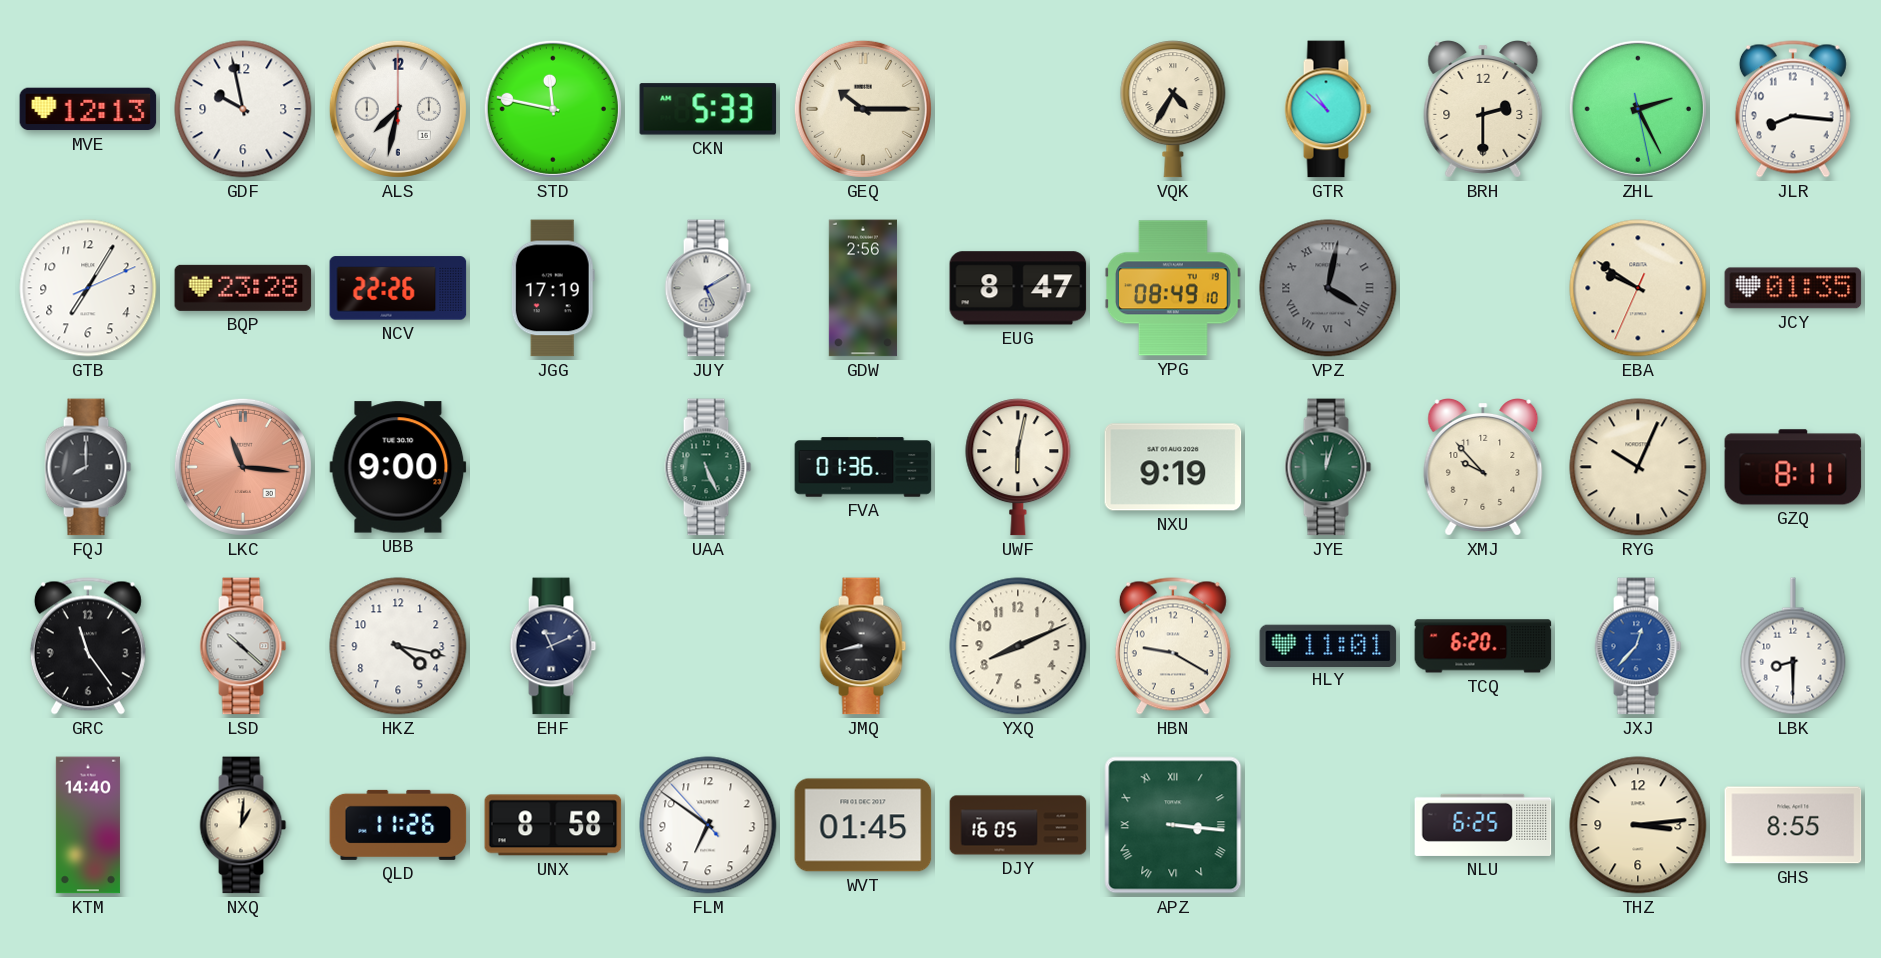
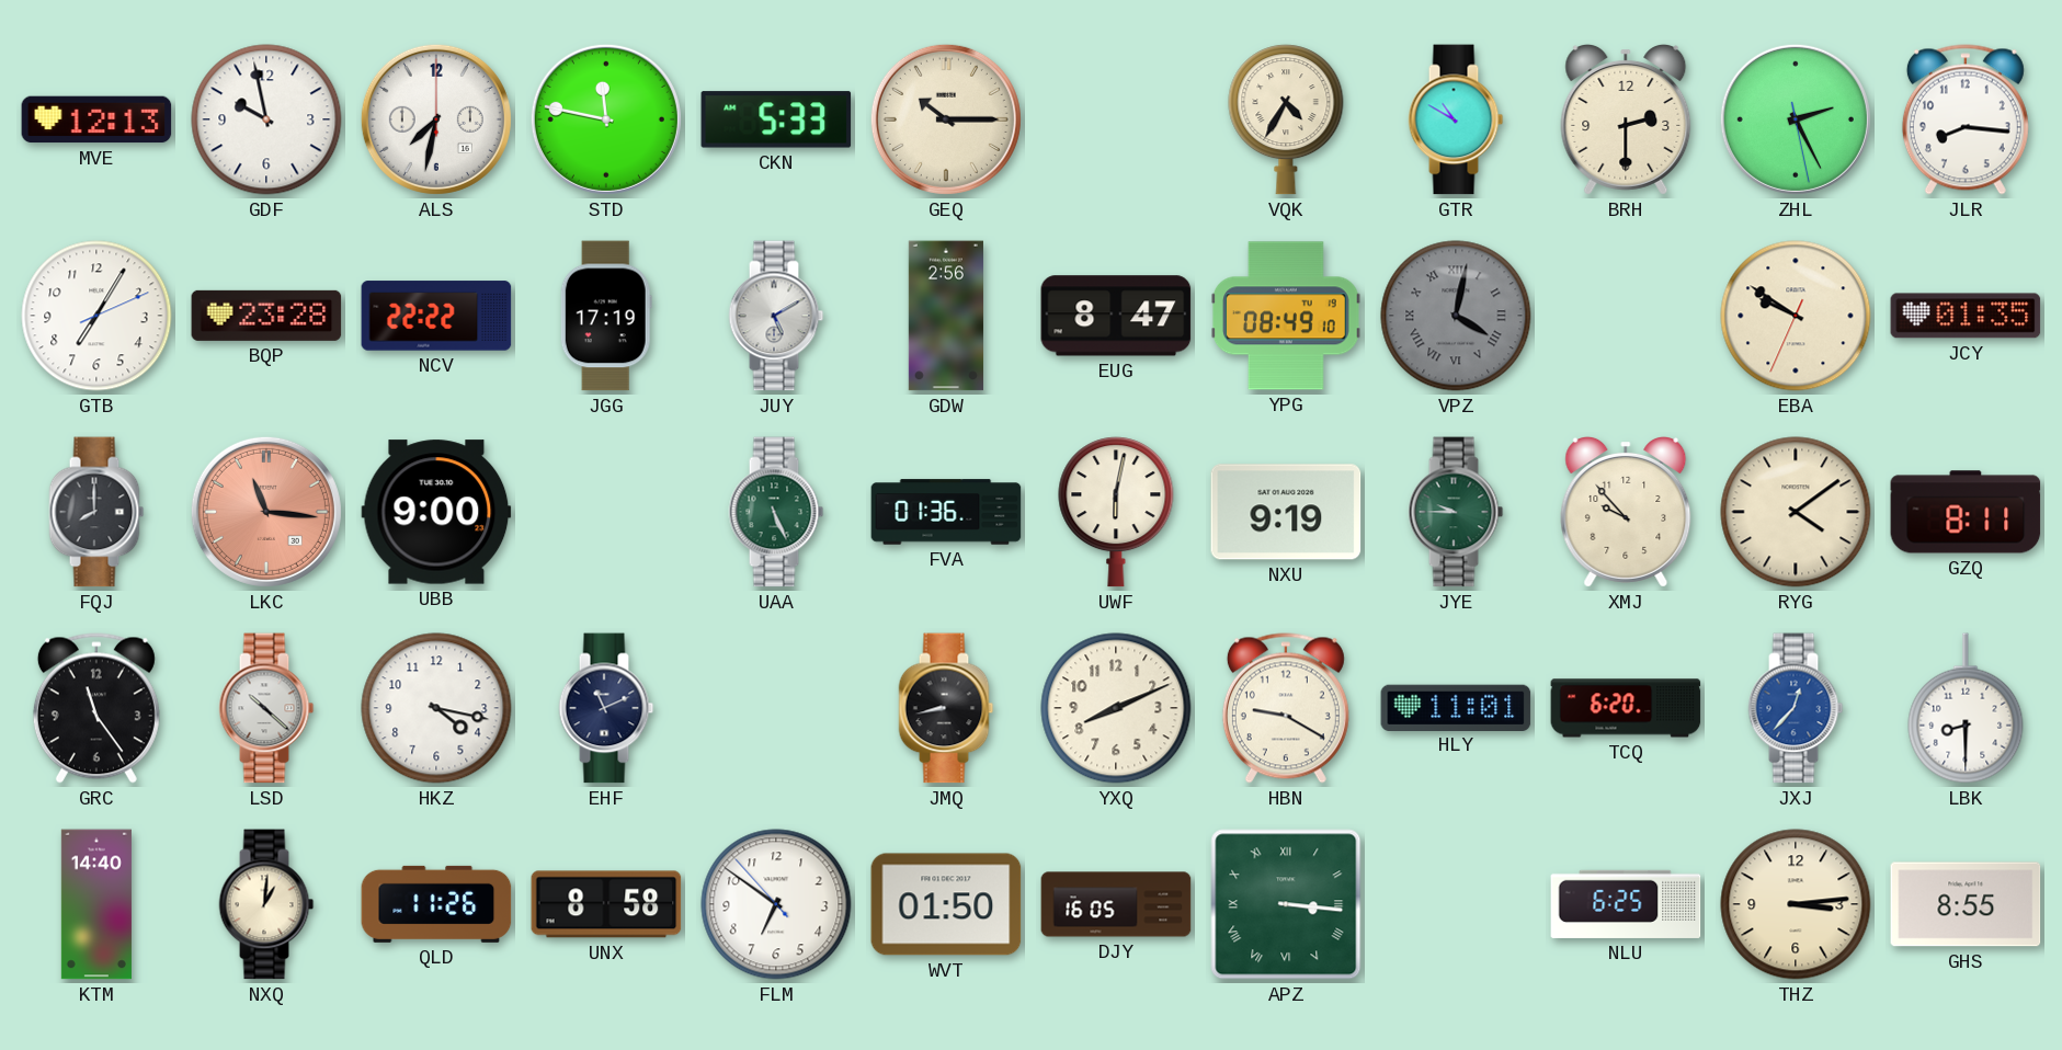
GTR: 10:52 -> 10:50 (1456, 119)
NCV: 22:26 -> 22:22 (436, 316)
JYE: 12:03 -> 9:45 (1456, 512)
RYG: 10:04 -> 4:09 (1796, 512)
WVT: 01:45 -> 01:50 (946, 904)
